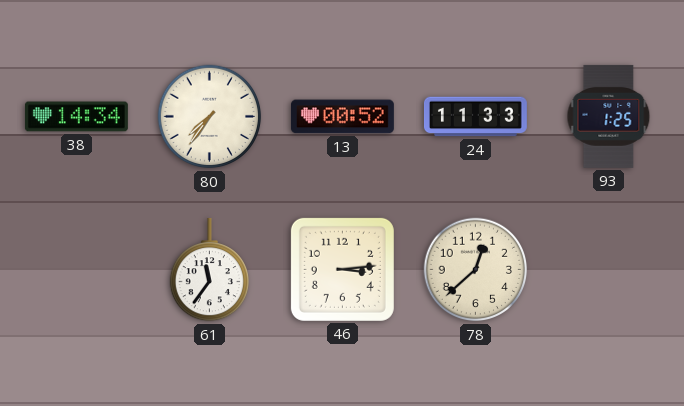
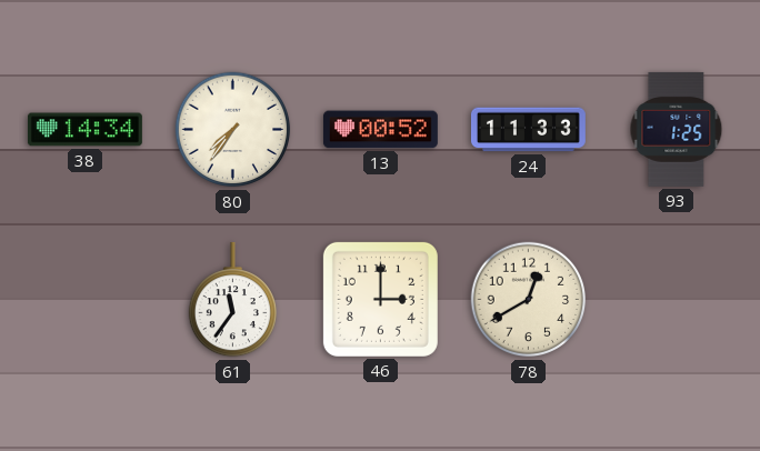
46: 3:14 -> 3:00 (380, 299)
78: 12:38 -> 12:40 (529, 300)
